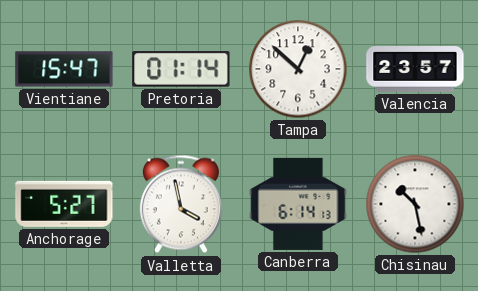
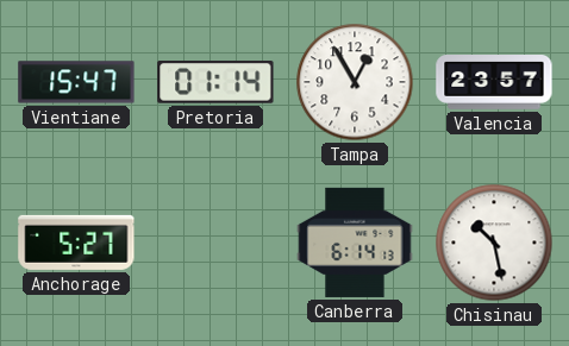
Tampa: 12:52 -> 12:55 (355, 82)
Valletta: 3:58 -> none (181, 204)
